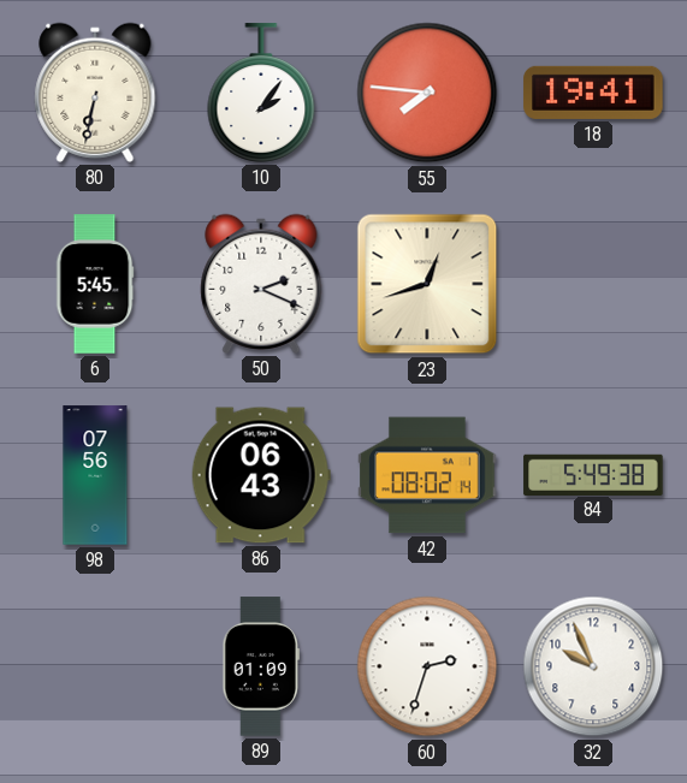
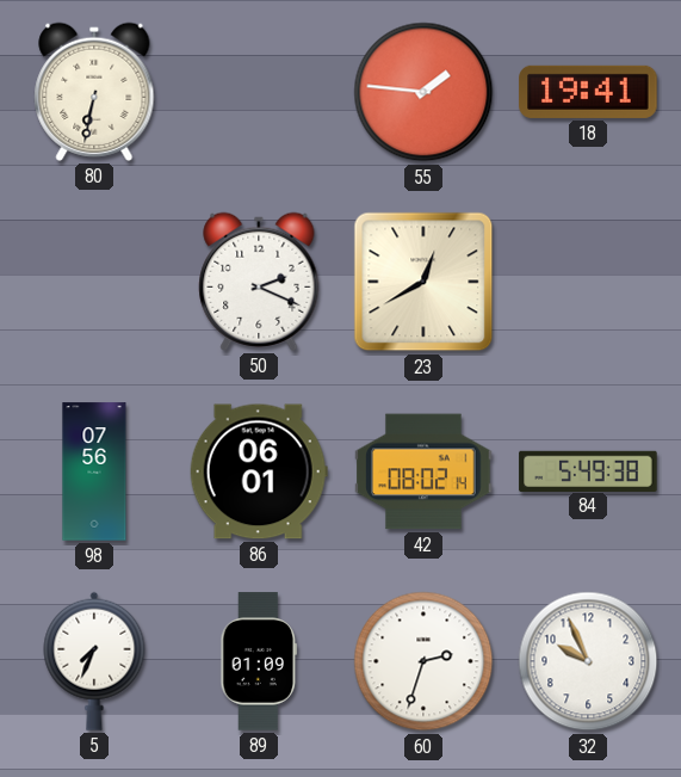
10: 2:06 -> none (261, 93)
55: 7:46 -> 1:46 (423, 92)
6: 5:45 -> none (95, 284)
23: 12:42 -> 12:40 (423, 282)
86: 06:43 -> 06:01 (259, 471)
5: none -> 7:34 (94, 661)
